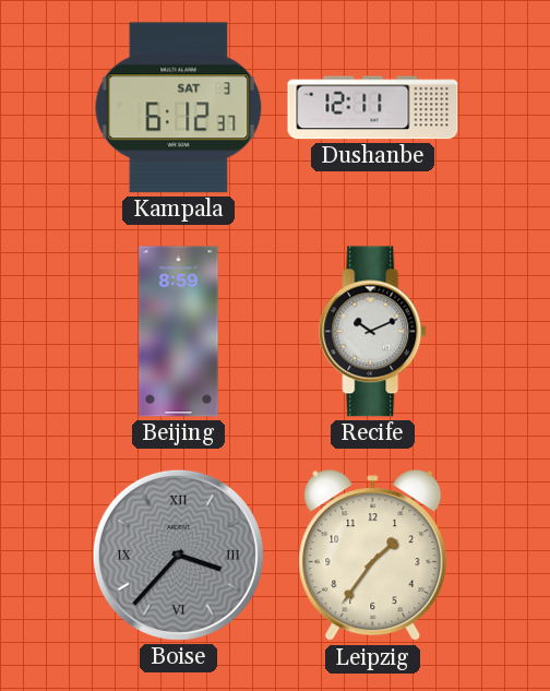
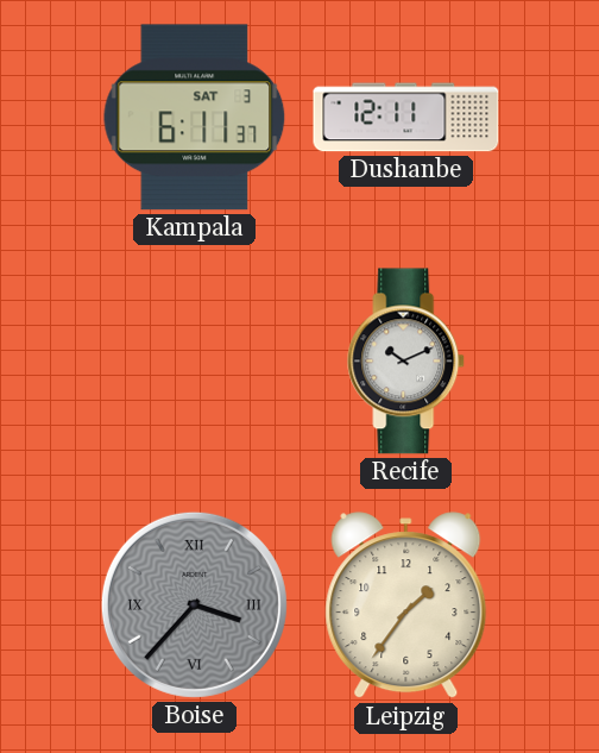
Kampala: 6:12 -> 6:11 (195, 118)
Beijing: 8:59 -> none (179, 332)
